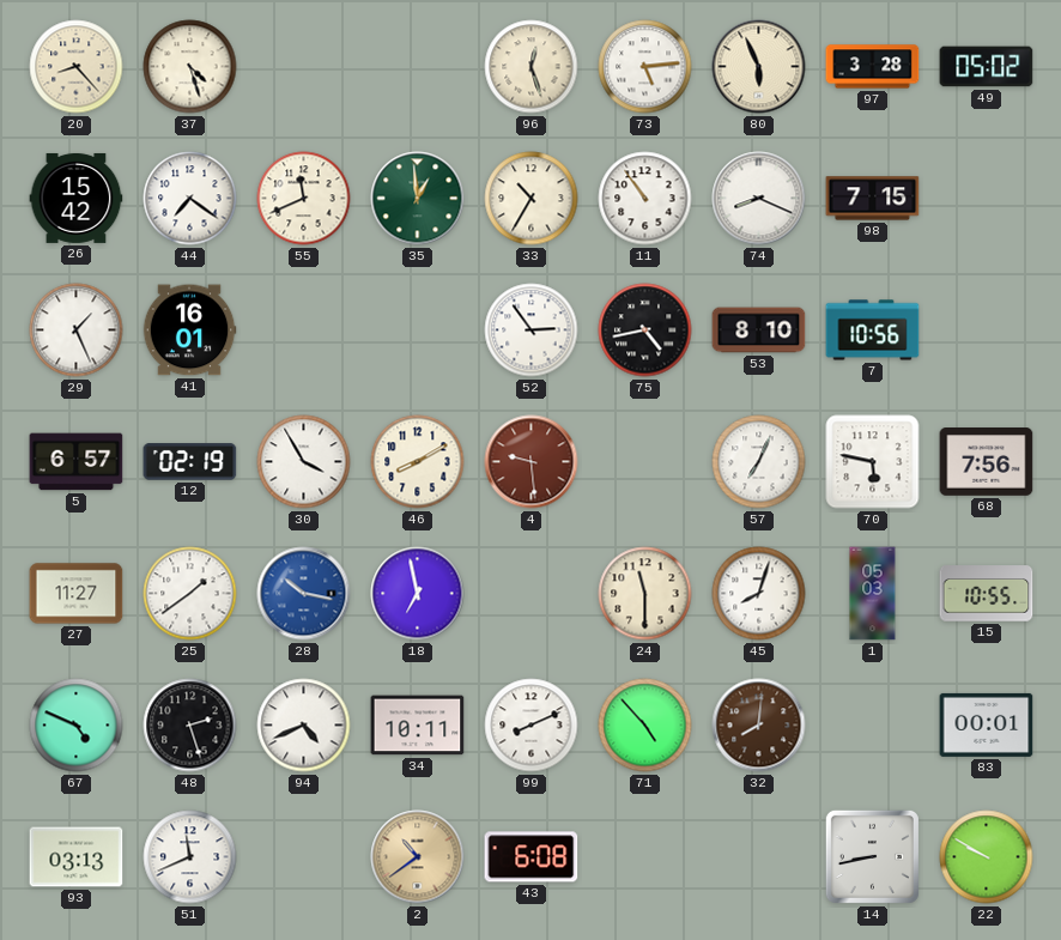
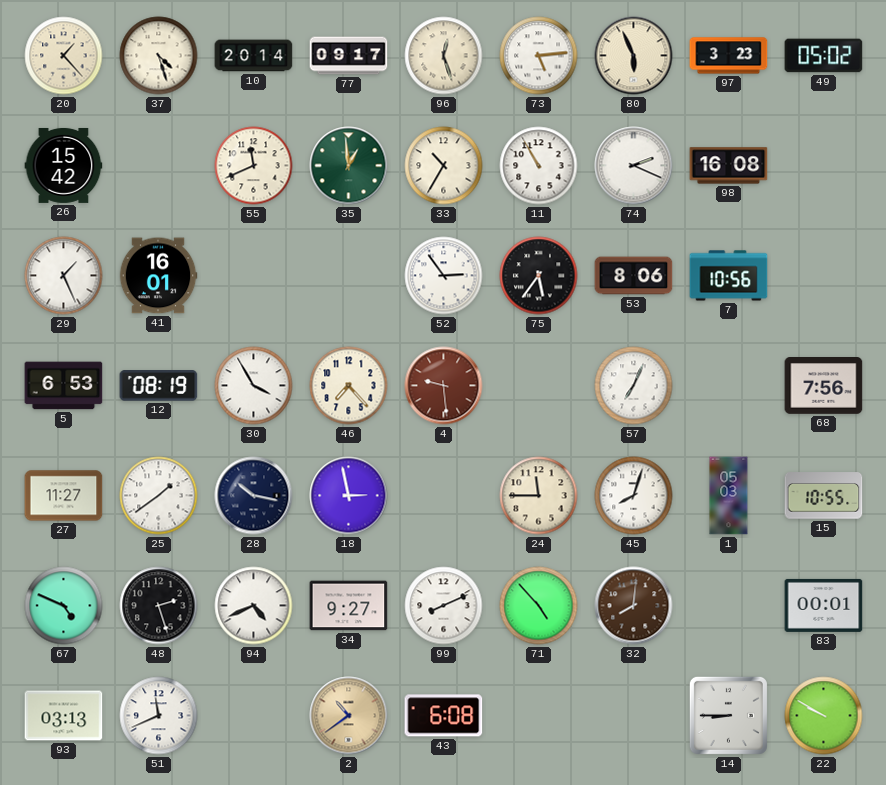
20: 8:23 -> 1:23 (64, 56)
10: none -> 20:14 (254, 56)
77: none -> 09:17 (349, 56)
97: 3:28 -> 3:23 (729, 56)
44: 7:21 -> none (190, 199)
11: 10:54 -> 10:55 (539, 166)
74: 8:19 -> 2:19 (634, 166)
98: 7:15 -> 16:08 (729, 166)
75: 4:43 -> 5:36 (539, 276)
53: 8:10 -> 8:06 (634, 276)
5: 6:57 -> 6:53 (64, 386)
12: 02:19 -> 08:19 (159, 386)
46: 8:10 -> 7:23 (349, 386)
70: 5:47 -> none (873, 462)
28 dial: blue -> navy (254, 496)
18: 6:58 -> 2:58 (349, 496)
24: 11:30 -> 11:45 (539, 496)
34: 10:11 -> 9:27 (349, 606)
14: 8:43 -> 8:45 (728, 715)
